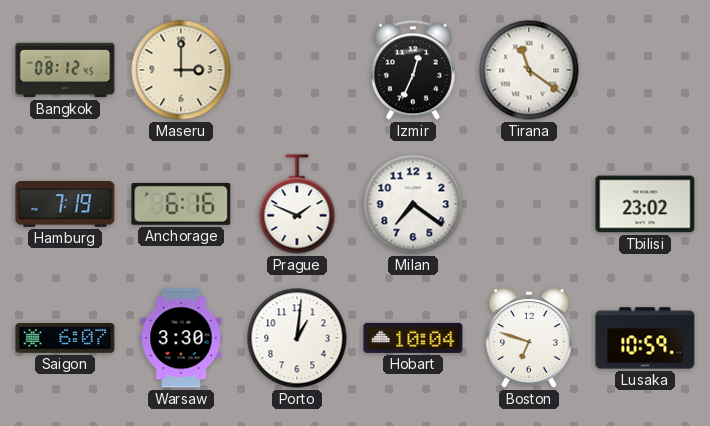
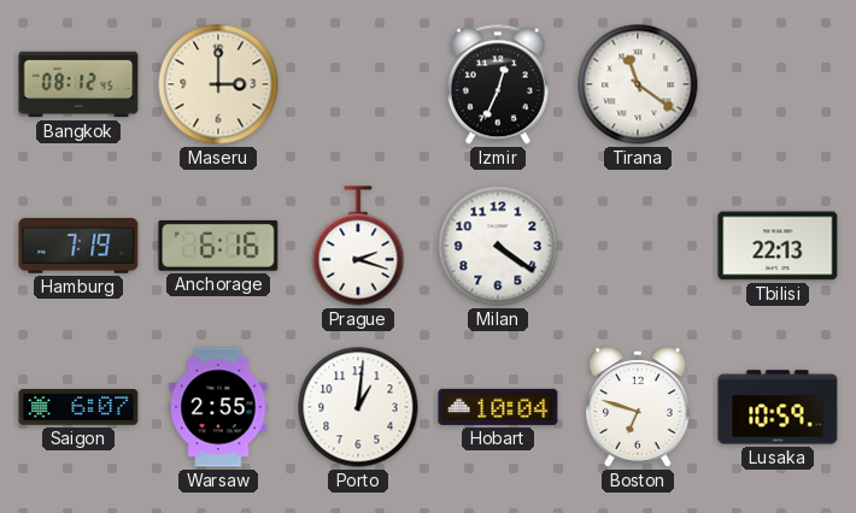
Prague: 1:49 -> 2:18 (358, 246)
Milan: 7:21 -> 4:21 (498, 246)
Tbilisi: 23:02 -> 22:13 (778, 246)
Warsaw: 3:30 -> 2:55 (218, 407)
